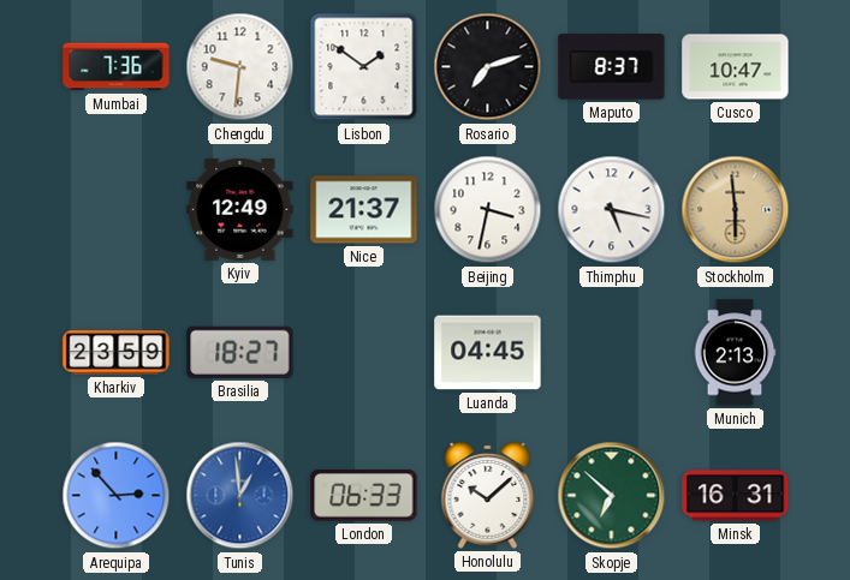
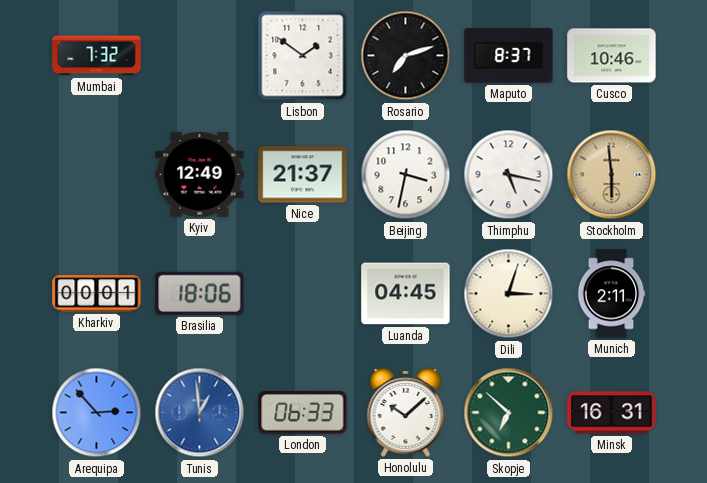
Mumbai: 7:36 -> 7:32 (97, 56)
Chengdu: 9:31 -> none (240, 67)
Cusco: 10:47 -> 10:46 (612, 56)
Kharkiv: 23:59 -> 00:01 (97, 294)
Brasilia: 18:27 -> 18:06 (200, 293)
Dili: none -> 3:03 (509, 294)
Munich: 2:13 -> 2:11 (611, 294)
